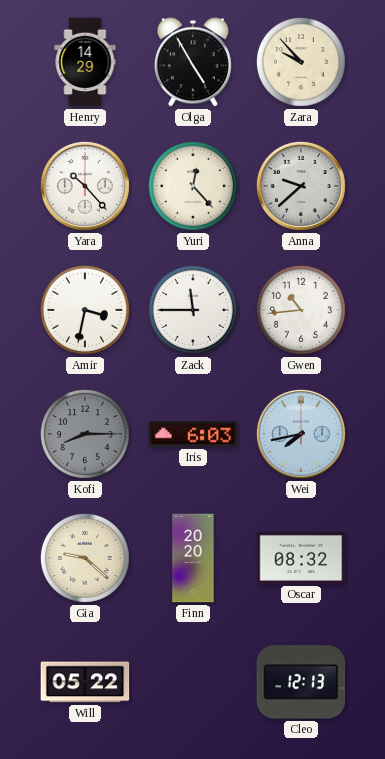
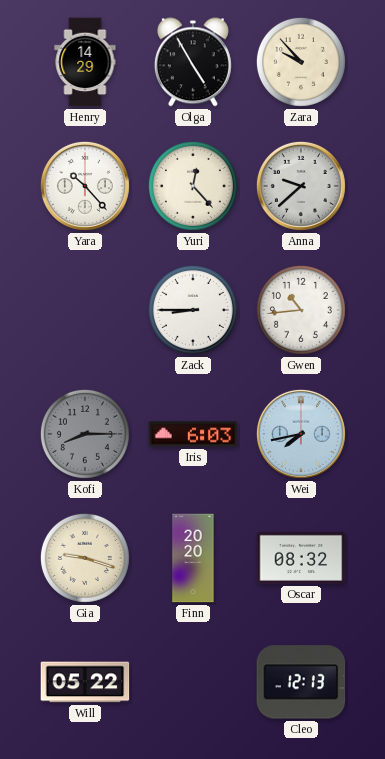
Amir: 3:32 -> none (85, 310)
Zack: 11:45 -> 8:45 (193, 310)
Gia: 9:22 -> 9:18 (85, 558)
